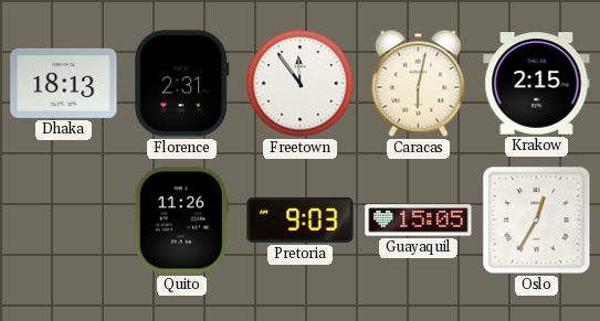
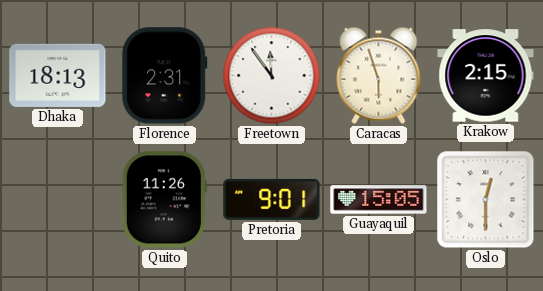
Caracas: 6:02 -> 5:57 (379, 75)
Pretoria: 9:03 -> 9:01 (272, 199)
Oslo: 12:35 -> 12:30 (486, 200)
